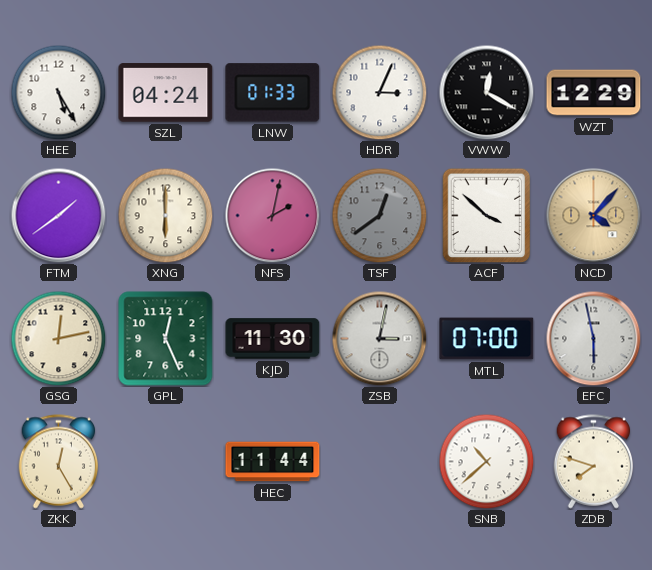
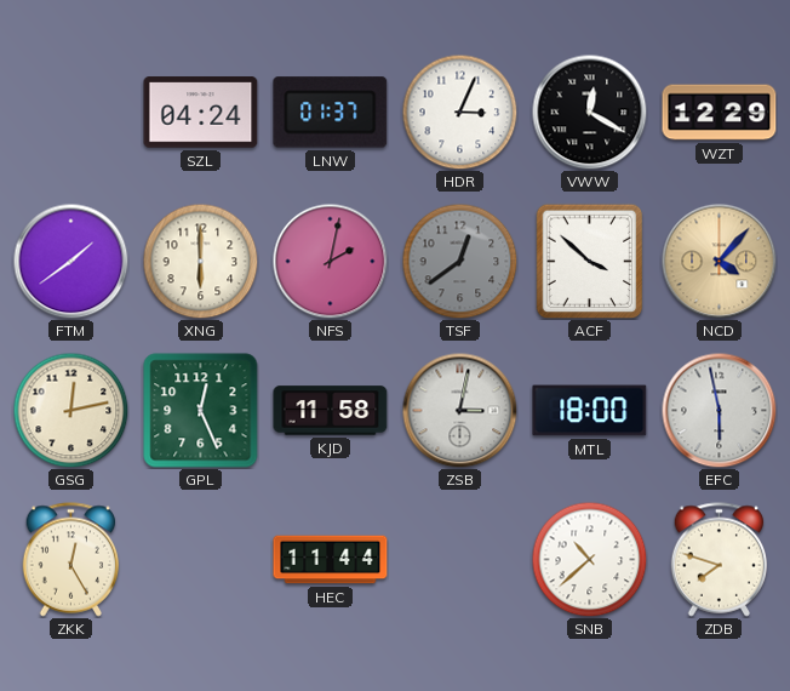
HEE: 5:25 -> none (58, 92)
LNW: 01:33 -> 01:37 (331, 113)
KJD: 11:30 -> 11:58 (331, 411)
MTL: 07:00 -> 18:00 (590, 411)
